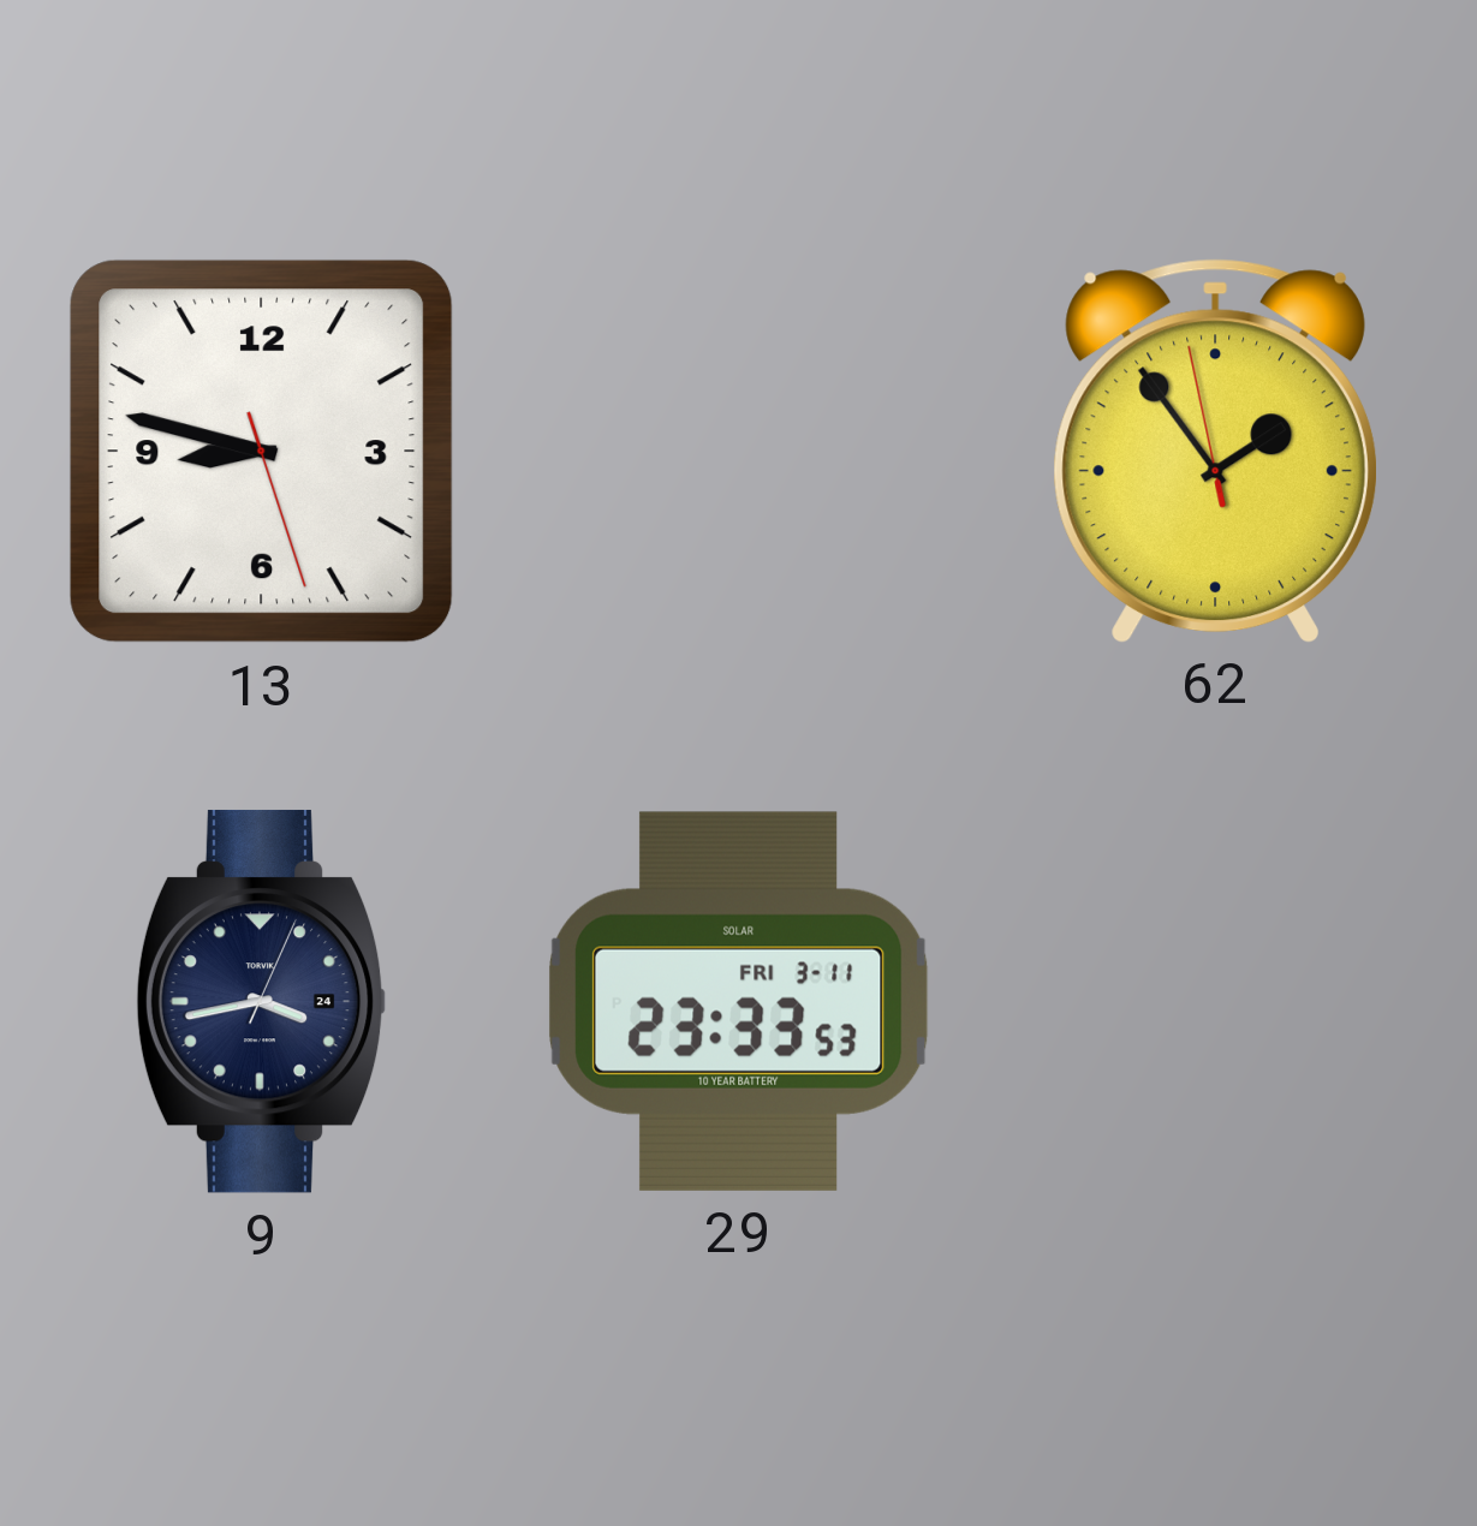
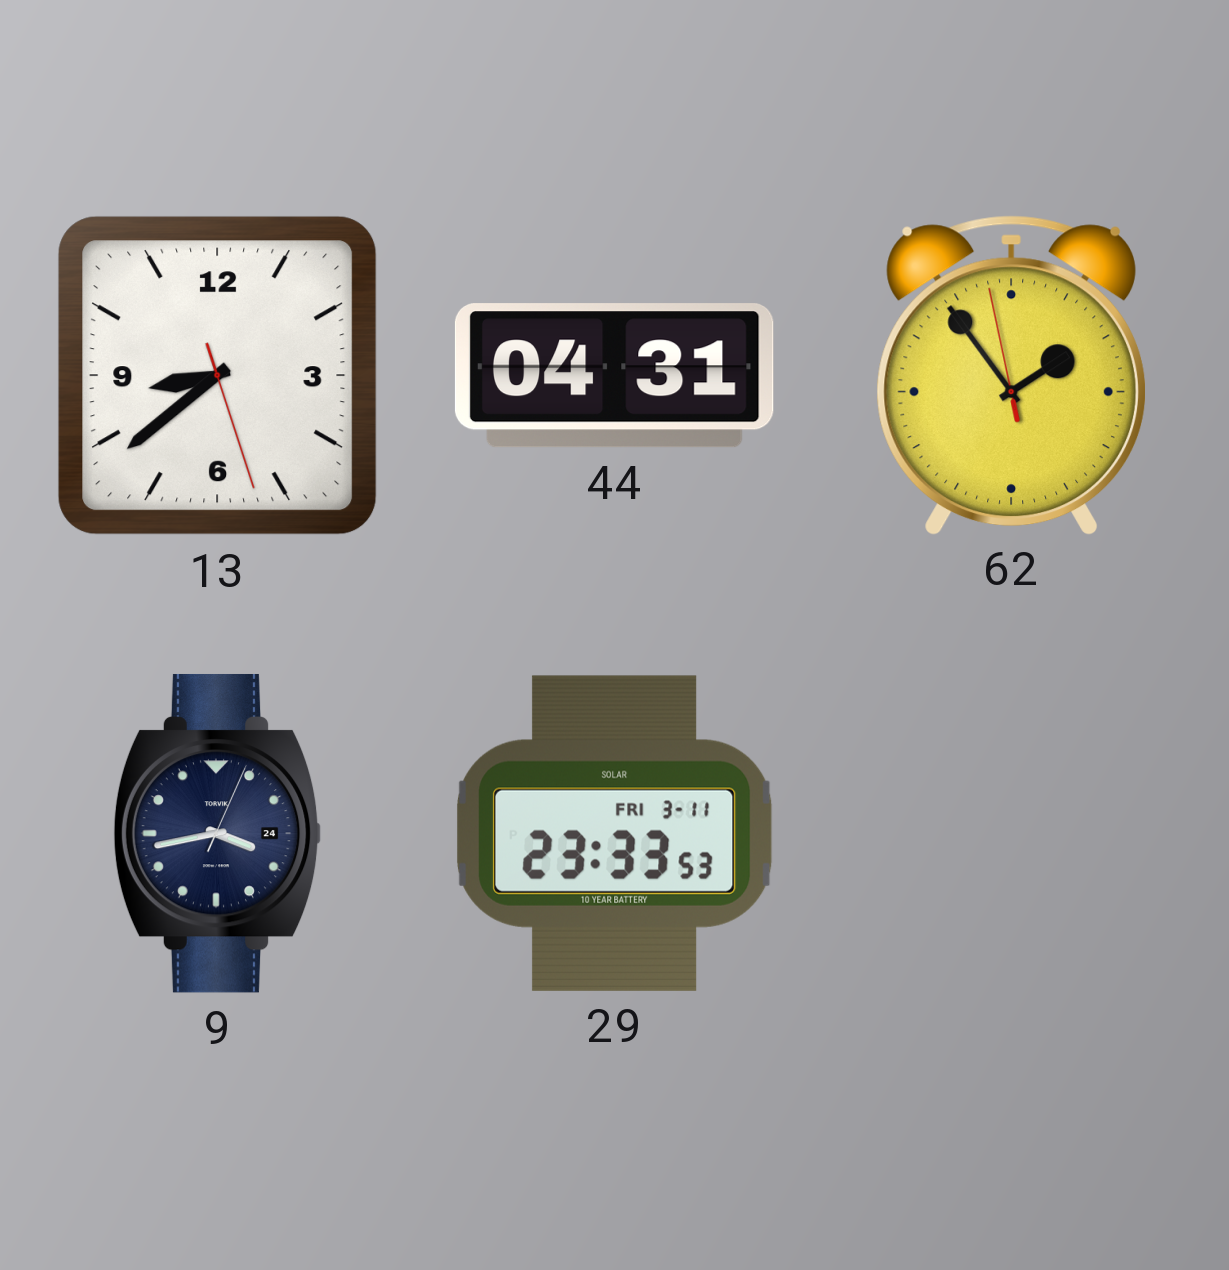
13: 8:47 -> 8:38 (218, 376)
44: none -> 04:31 (614, 376)
